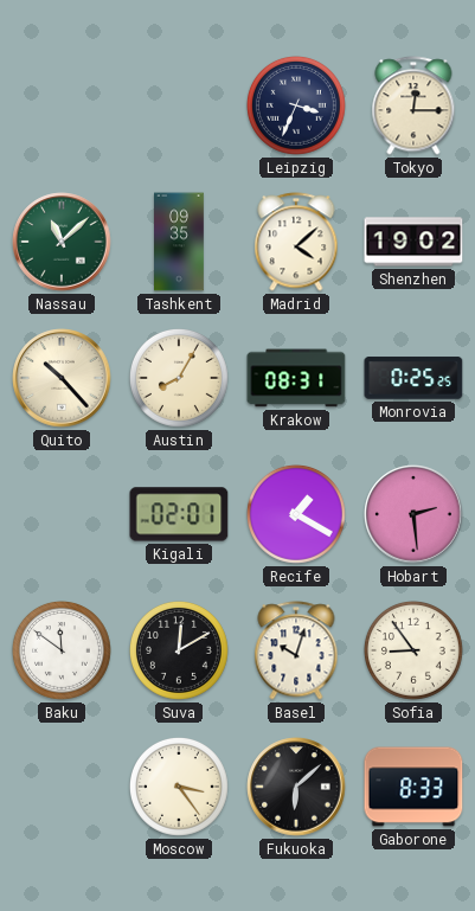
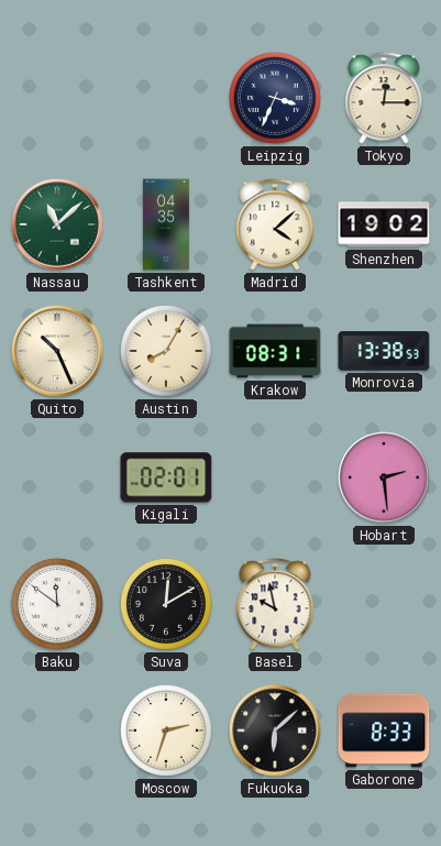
Tashkent: 09:35 -> 04:35 (167, 224)
Quito: 10:23 -> 10:26 (57, 351)
Monrovia: 0:25 -> 13:38 (384, 351)
Recife: 1:20 -> none (297, 515)
Basel: 10:03 -> 9:58 (275, 604)
Sofia: 8:54 -> none (415, 652)
Moscow: 3:24 -> 2:33 (167, 732)
